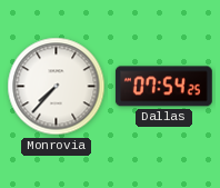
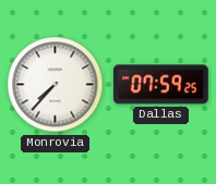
Dallas: 07:54 -> 07:59 (160, 85)
